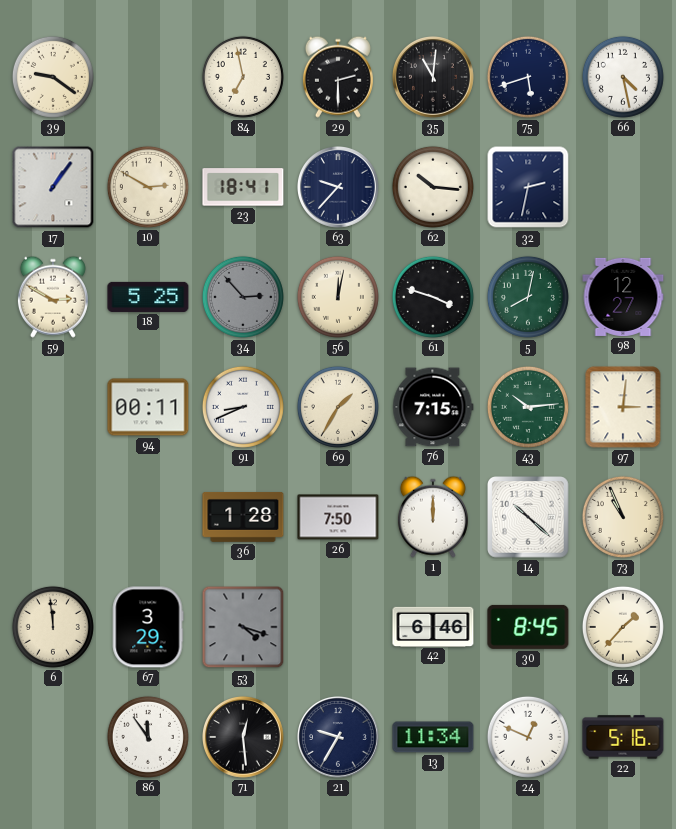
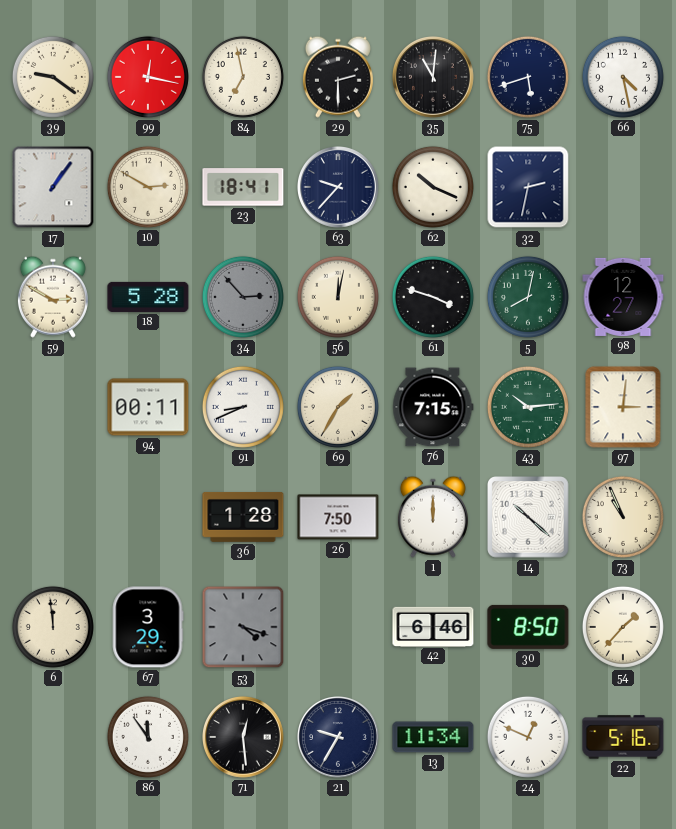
99: none -> 12:17 (148, 77)
62: 10:16 -> 10:19 (433, 187)
18: 5:25 -> 5:28 (148, 297)
30: 8:45 -> 8:50 (528, 627)
